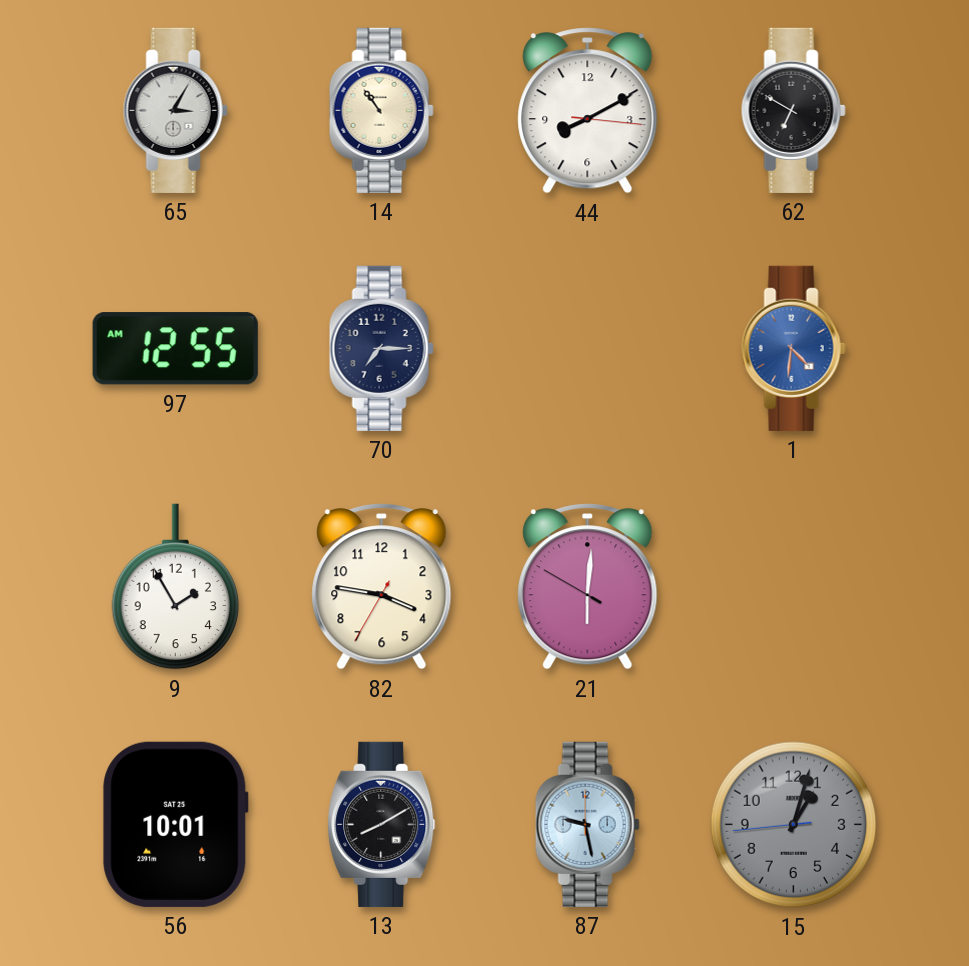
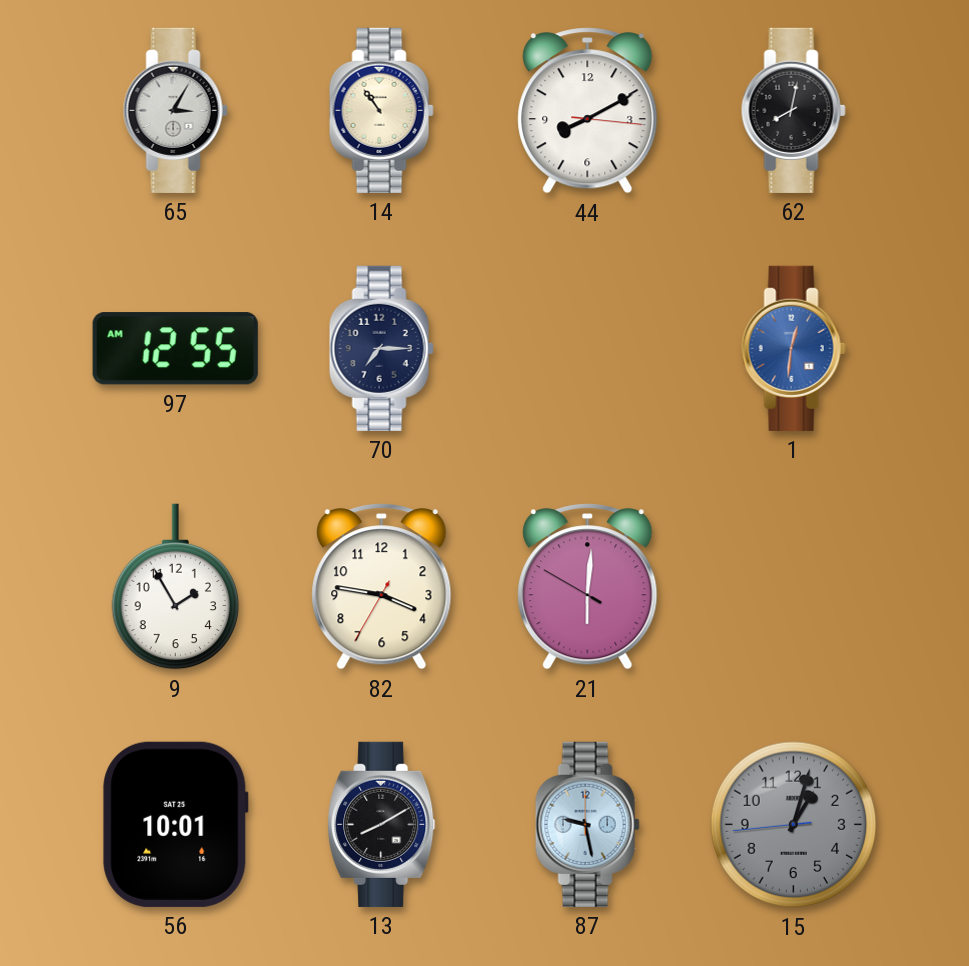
62: 6:50 -> 8:02 (793, 110)
1: 4:31 -> 12:31 (793, 348)
